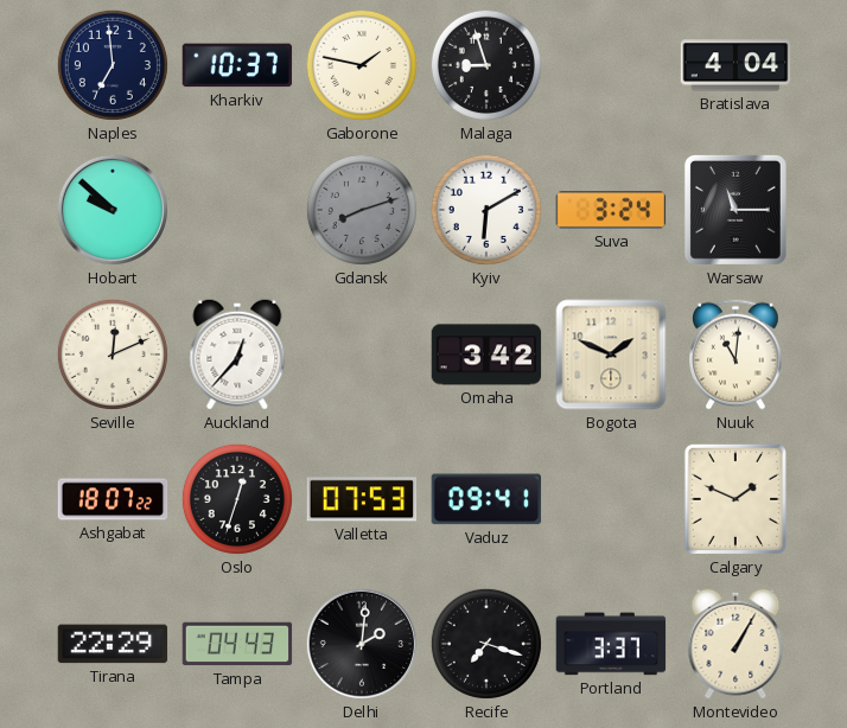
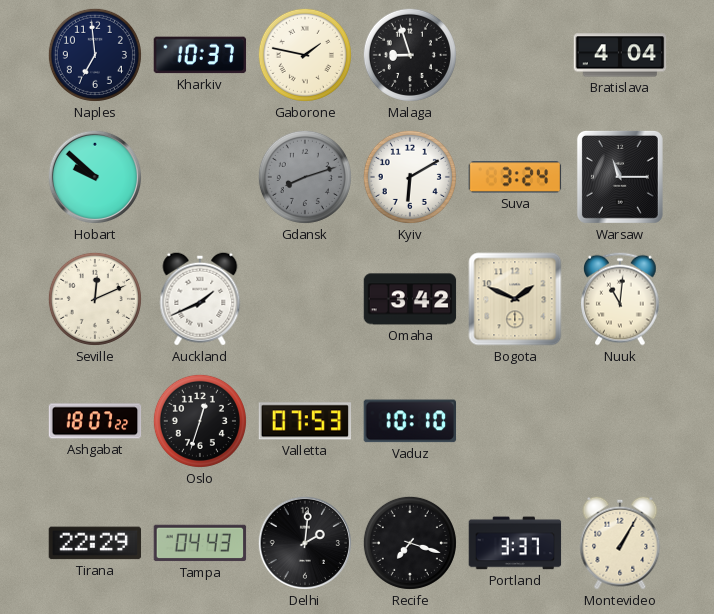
Auckland: 12:37 -> 1:41 (200, 299)
Vaduz: 09:41 -> 10:10 (410, 421)
Calgary: 1:49 -> none (735, 499)
